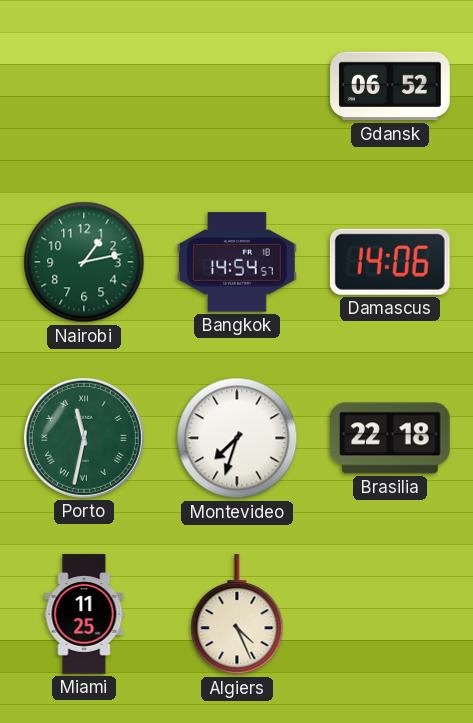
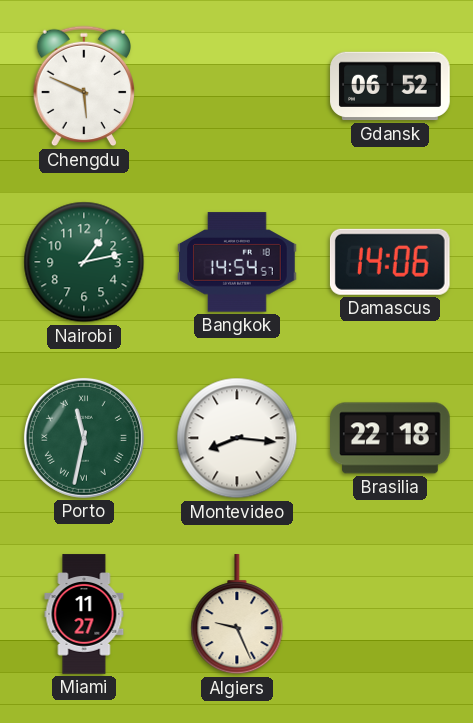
Chengdu: none -> 5:49 (83, 86)
Montevideo: 7:33 -> 8:16 (237, 438)
Miami: 11:25 -> 11:27 (84, 614)
Algiers: 4:26 -> 9:26 (237, 615)
